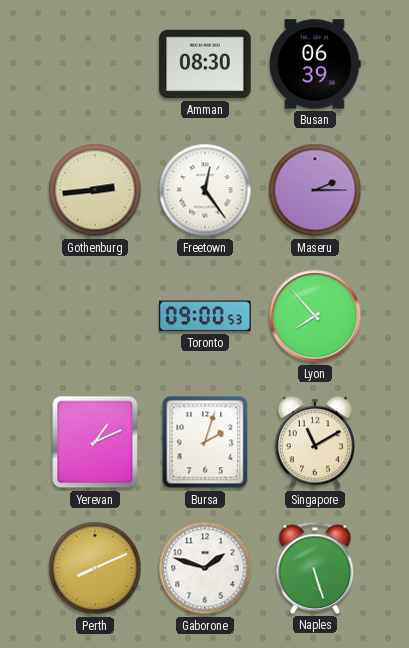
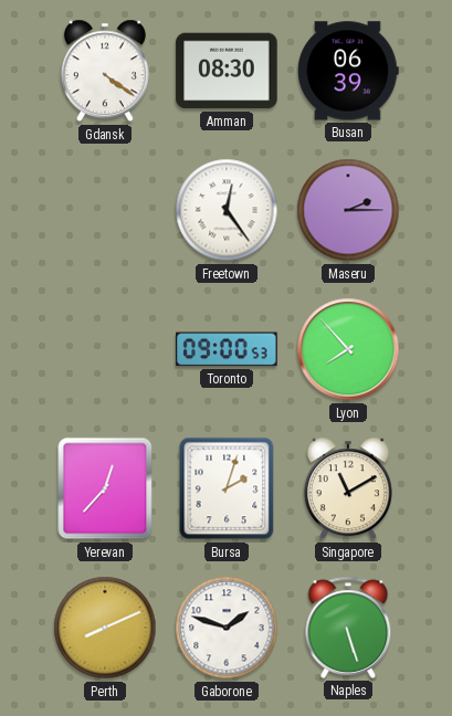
Gdansk: none -> 4:21 (105, 71)
Gothenburg: 2:44 -> none (95, 190)
Yerevan: 1:11 -> 12:37 (105, 488)
